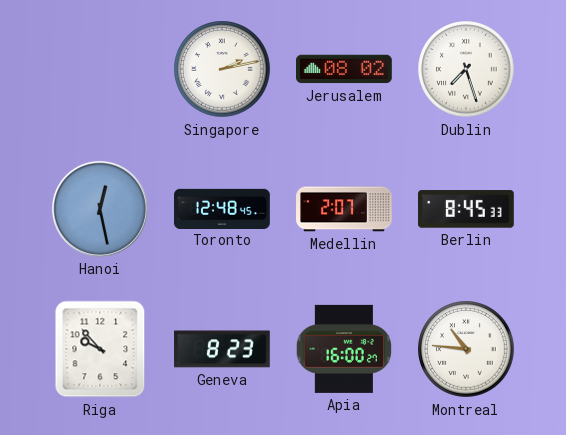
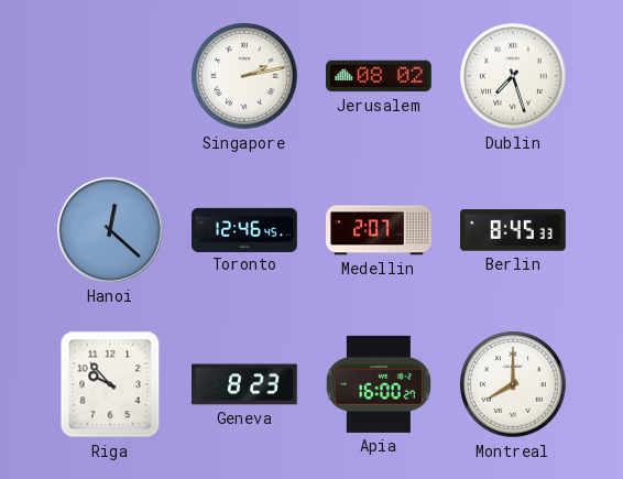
Hanoi: 12:28 -> 12:22 (110, 230)
Toronto: 12:48 -> 12:46 (244, 229)
Montreal: 10:46 -> 8:00 (513, 384)
